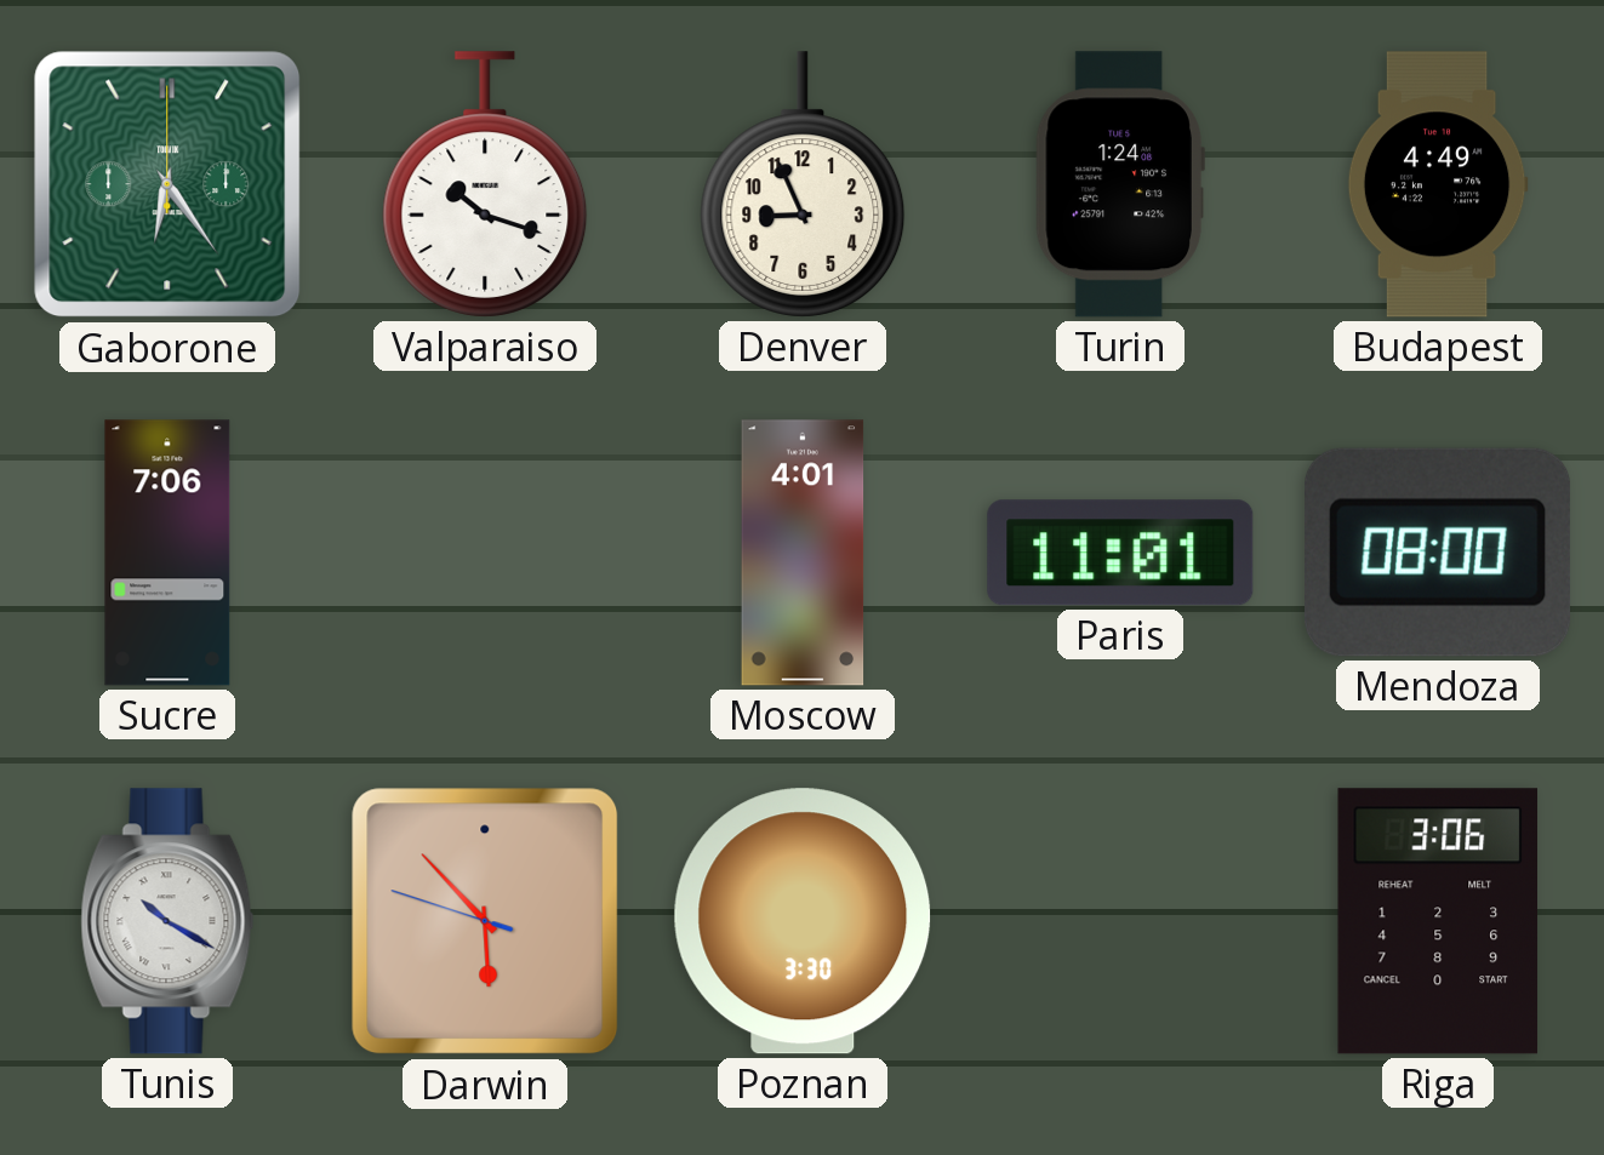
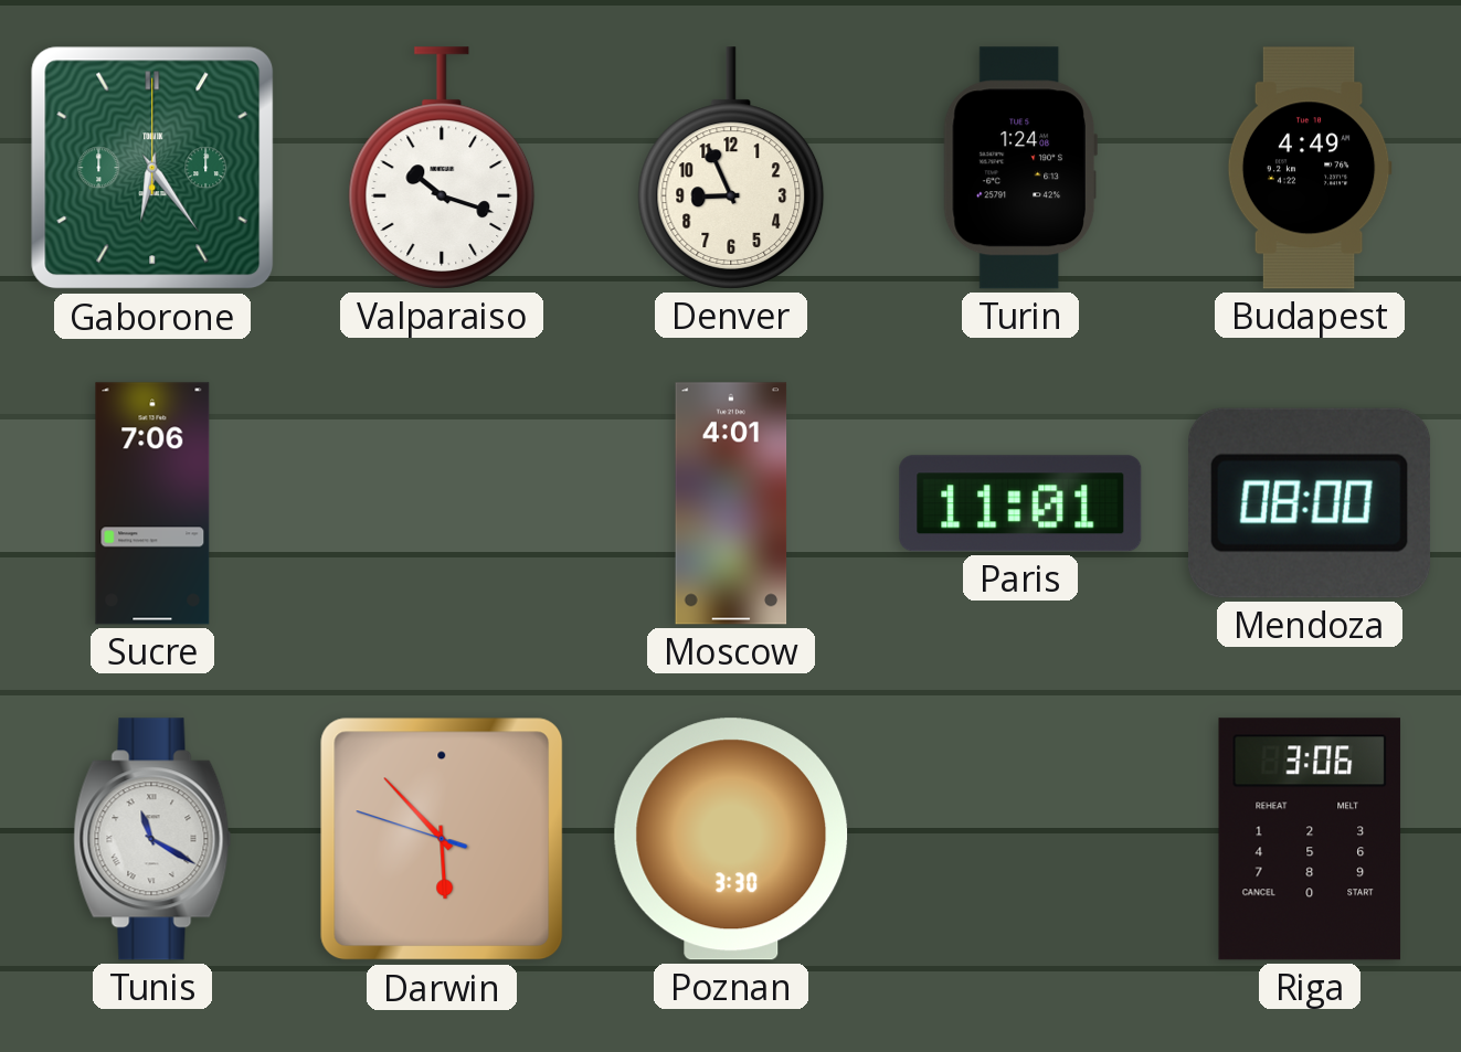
Tunis: 10:20 -> 11:20 (152, 839)
